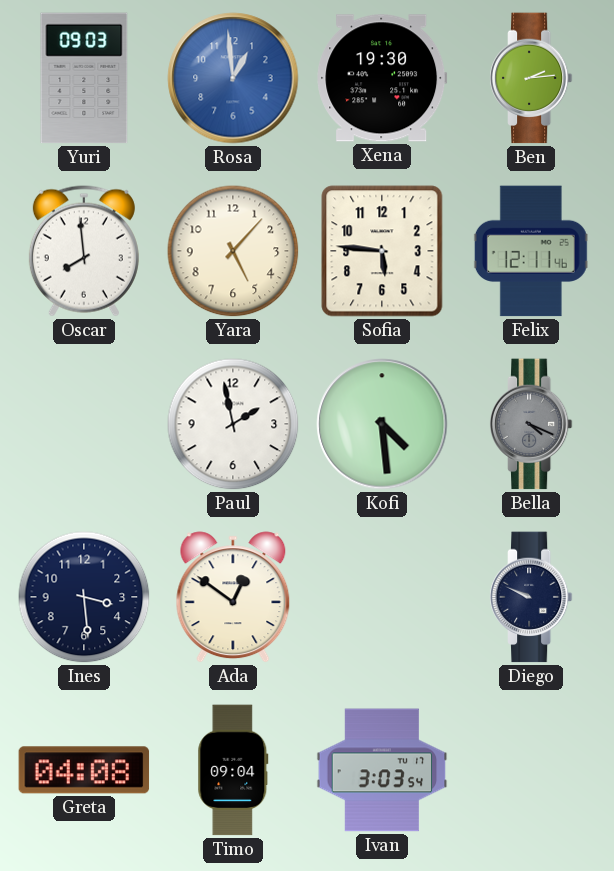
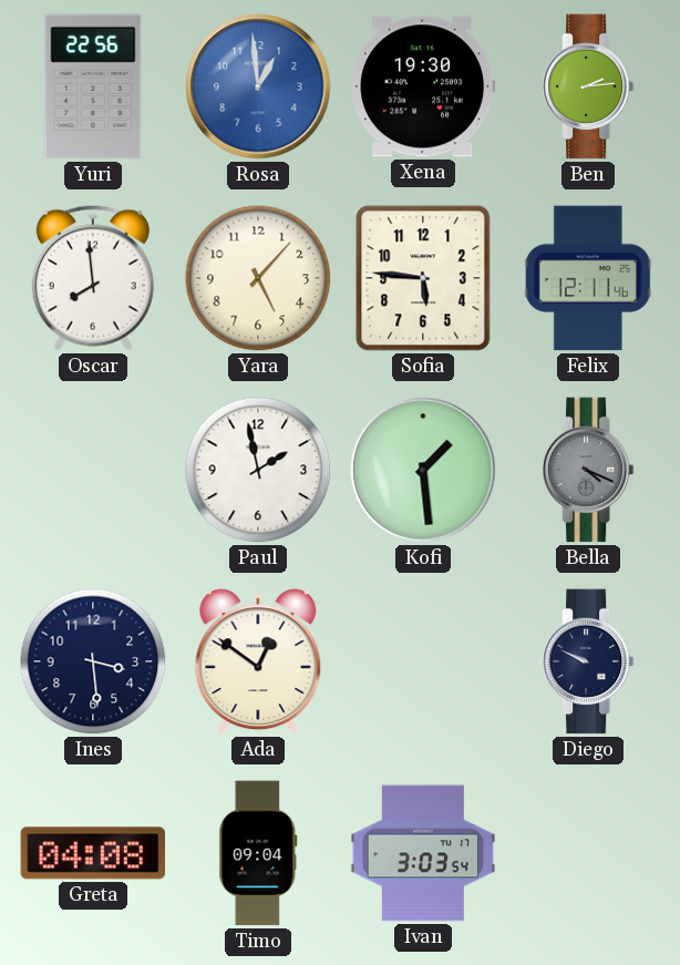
Yuri: 09:03 -> 22:56 (93, 86)
Kofi: 4:29 -> 1:29 (423, 470)
